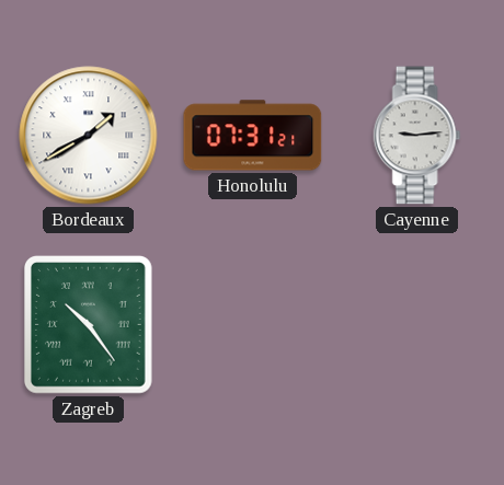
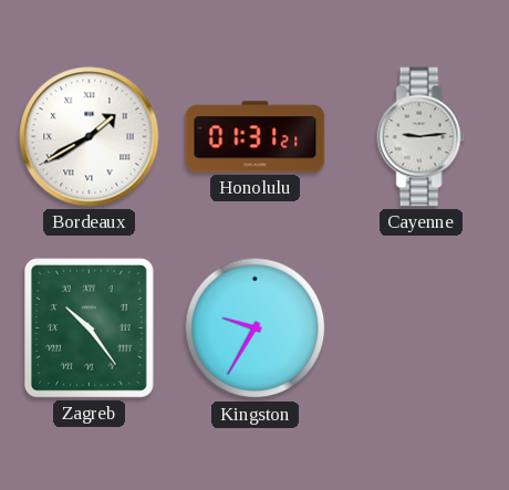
Honolulu: 07:31 -> 01:31 (256, 137)
Kingston: none -> 9:35 (256, 329)
